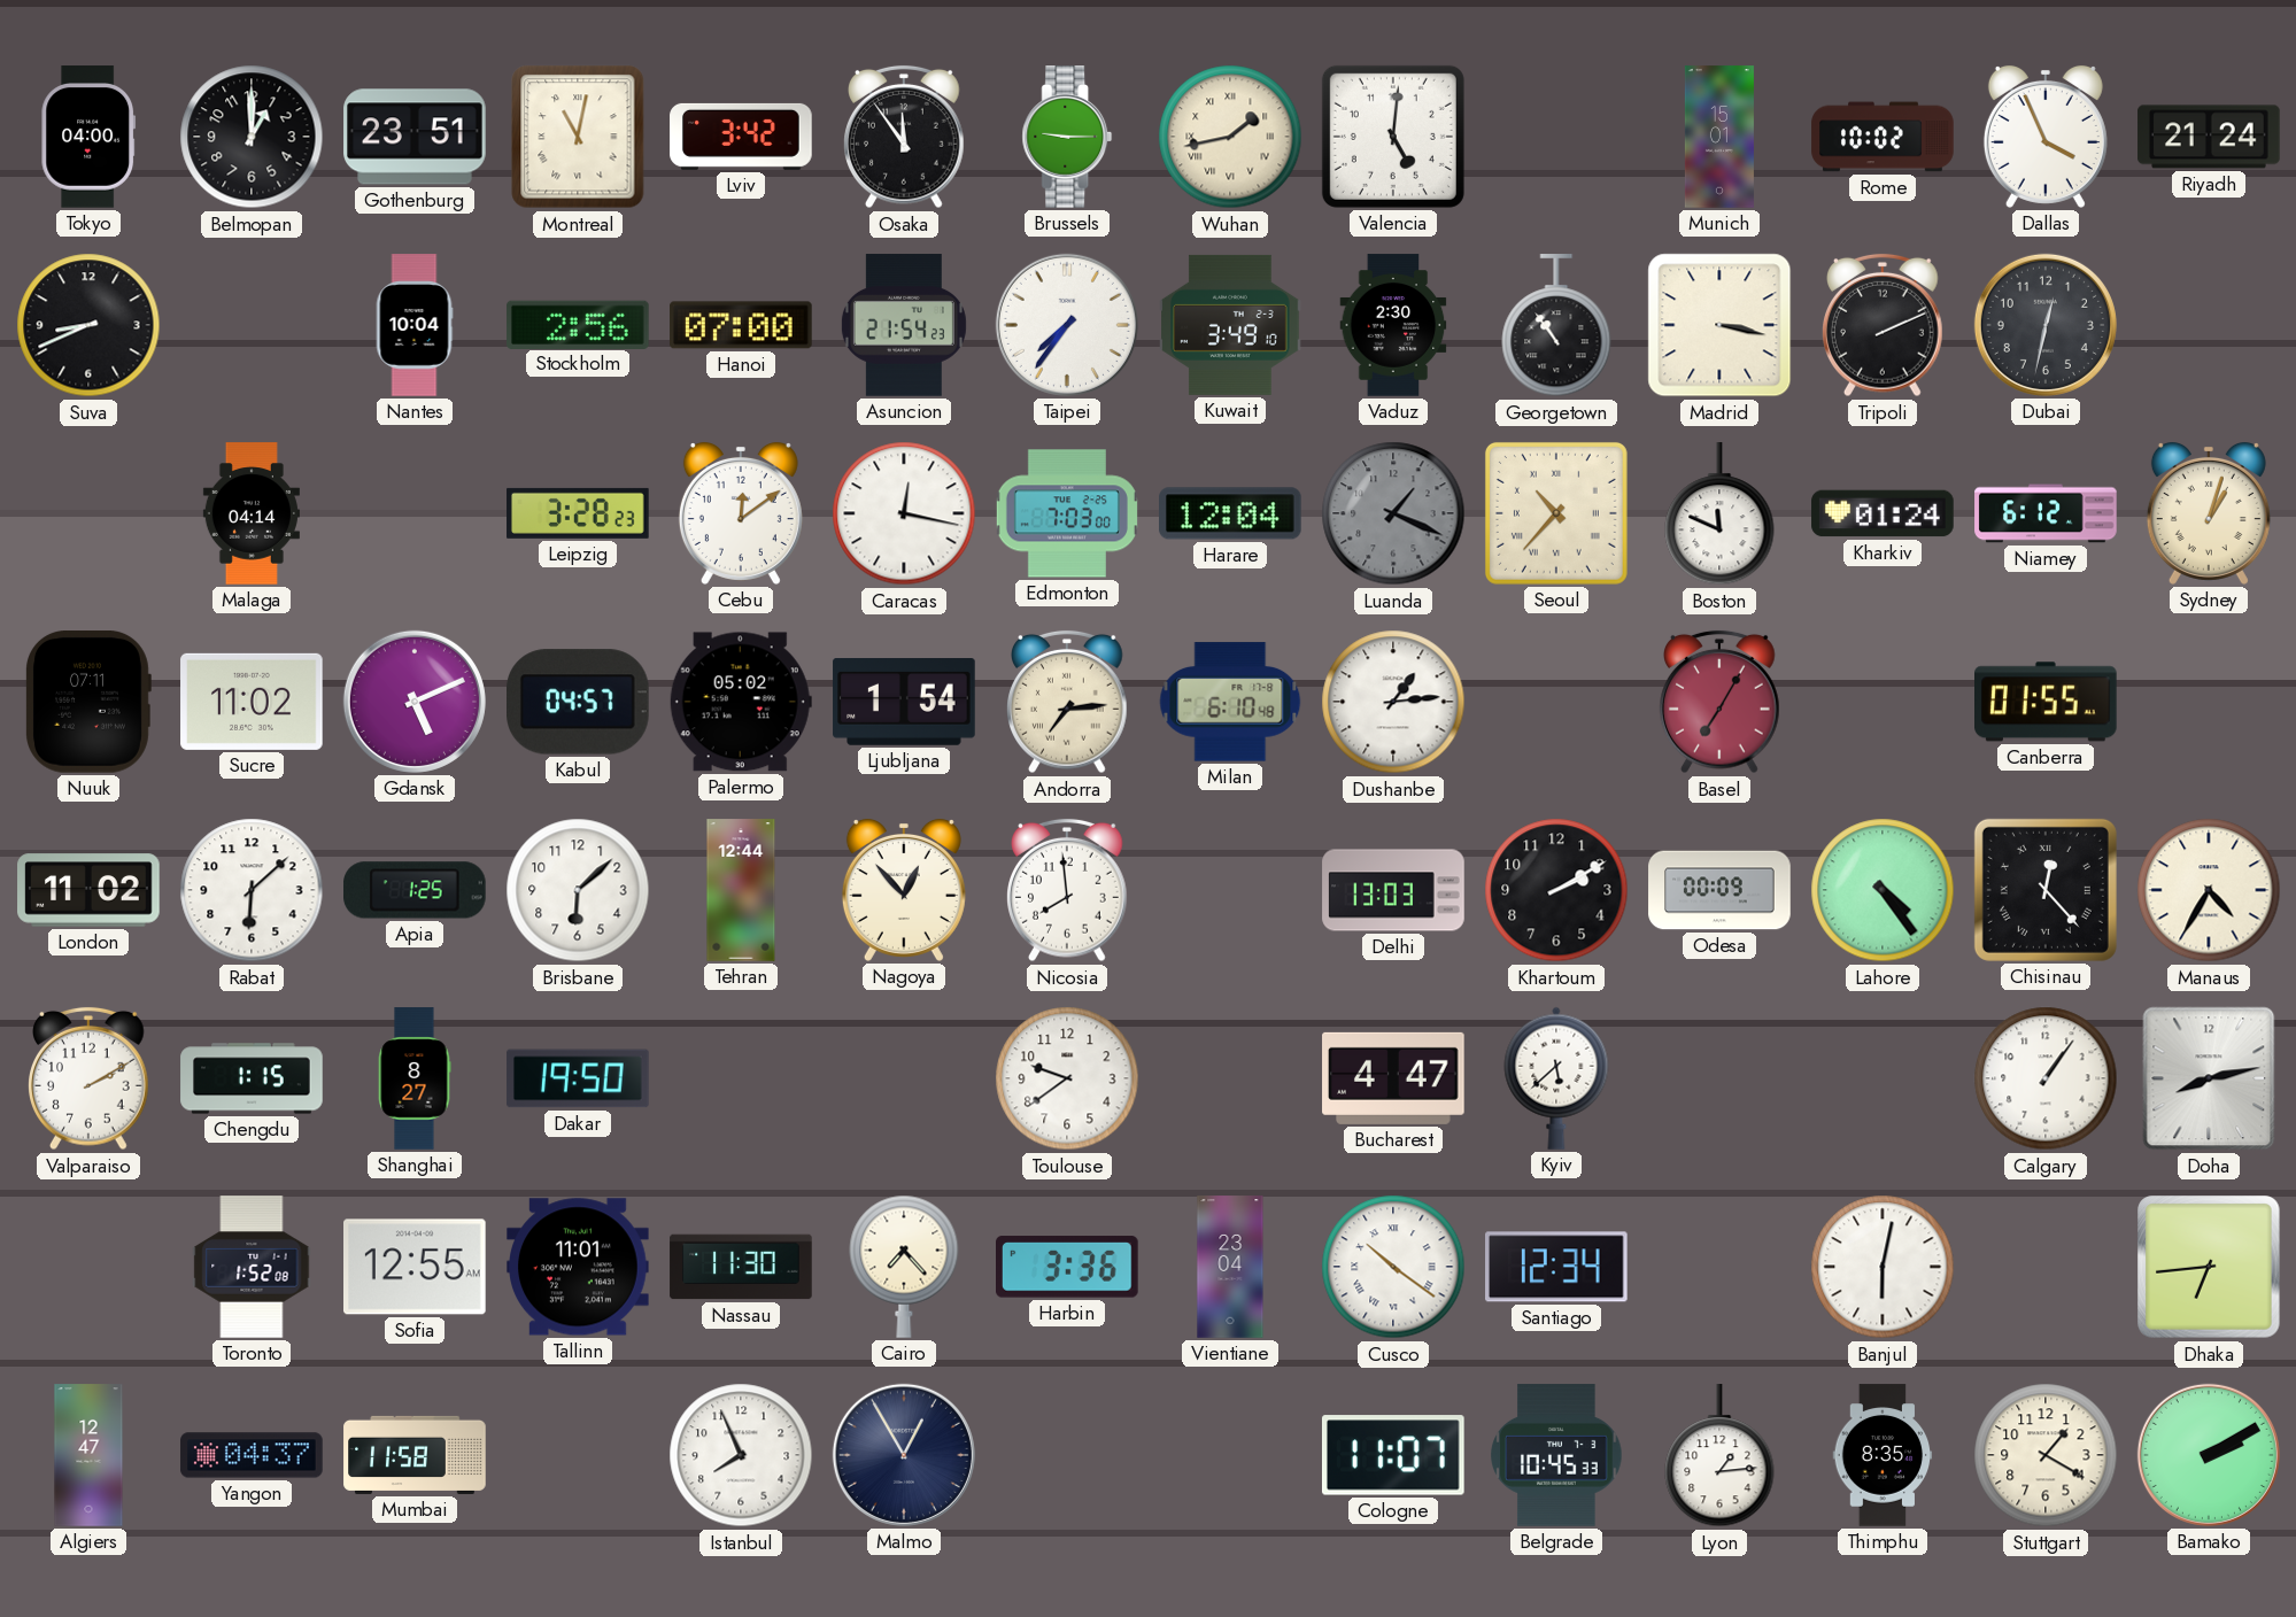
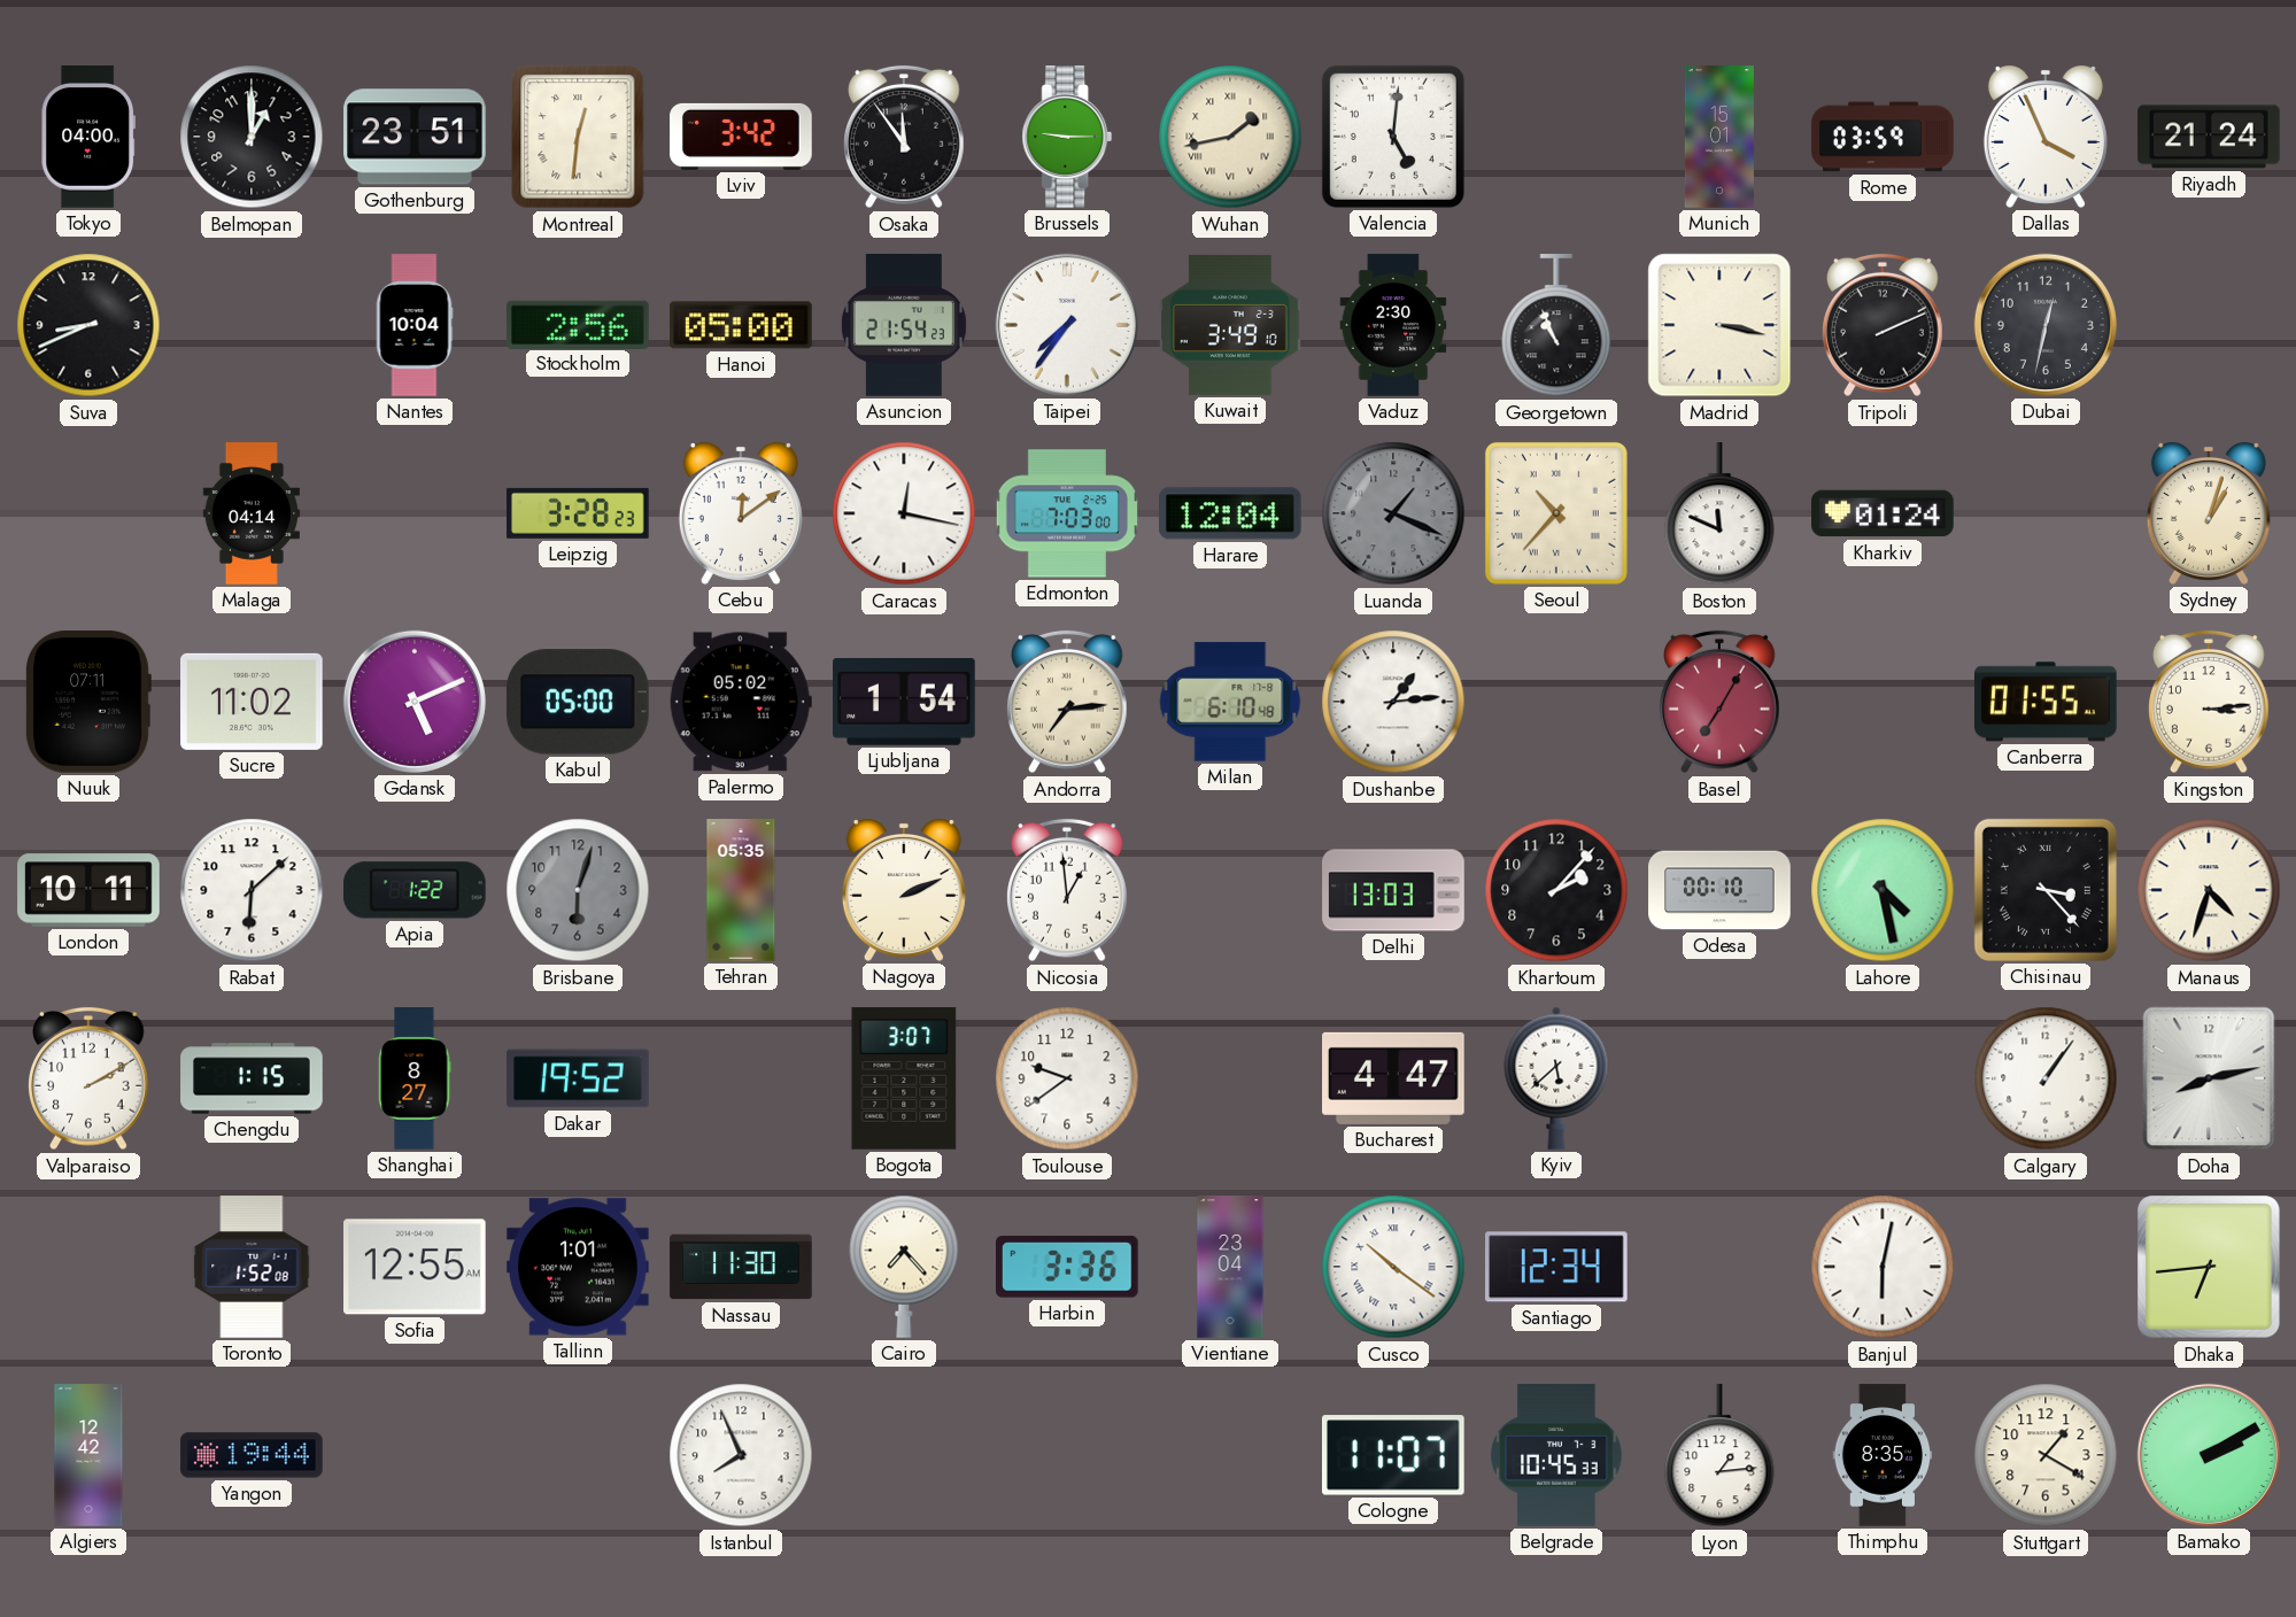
Montreal: 11:02 -> 12:31 (578, 137)
Rome: 10:02 -> 03:59 (1883, 137)
Hanoi: 07:00 -> 05:00 (741, 325)
Georgetown: 10:54 -> 10:56 (1556, 326)
Niamey: 6:12 -> none (2046, 513)
Kabul: 04:57 -> 05:00 (579, 702)
Kingston: none -> 3:14 (2210, 702)
London: 11:02 -> 10:11 (88, 890)
Apia: 1:25 -> 1:22 (416, 890)
Brisbane: 6:08 -> 6:03 (578, 890)
Brisbane dial: white -> grey (578, 890)
Tehran: 12:44 -> 05:35 (741, 890)
Nagoya: 12:53 -> 2:11 (904, 890)
Nicosia: 7:59 -> 12:59 (1068, 890)
Khartoum: 2:10 -> 2:07 (1556, 890)
Odesa: 00:09 -> 00:10 (1719, 890)
Lahore: 4:24 -> 4:28 (1883, 890)
Chisinau: 12:23 -> 3:23 (2046, 890)
Manaus: 4:35 -> 4:33 (2209, 890)
Dakar: 19:50 -> 19:52 (578, 1078)
Bogota: none -> 3:07 (904, 1078)
Tallinn: 11:01 -> 1:01 (578, 1267)
Algiers: 12:47 -> 12:42 (88, 1455)
Yangon: 04:37 -> 19:44 (252, 1455)
Mumbai: 11:58 -> none (415, 1455)
Malmo: 12:55 -> none (904, 1455)
